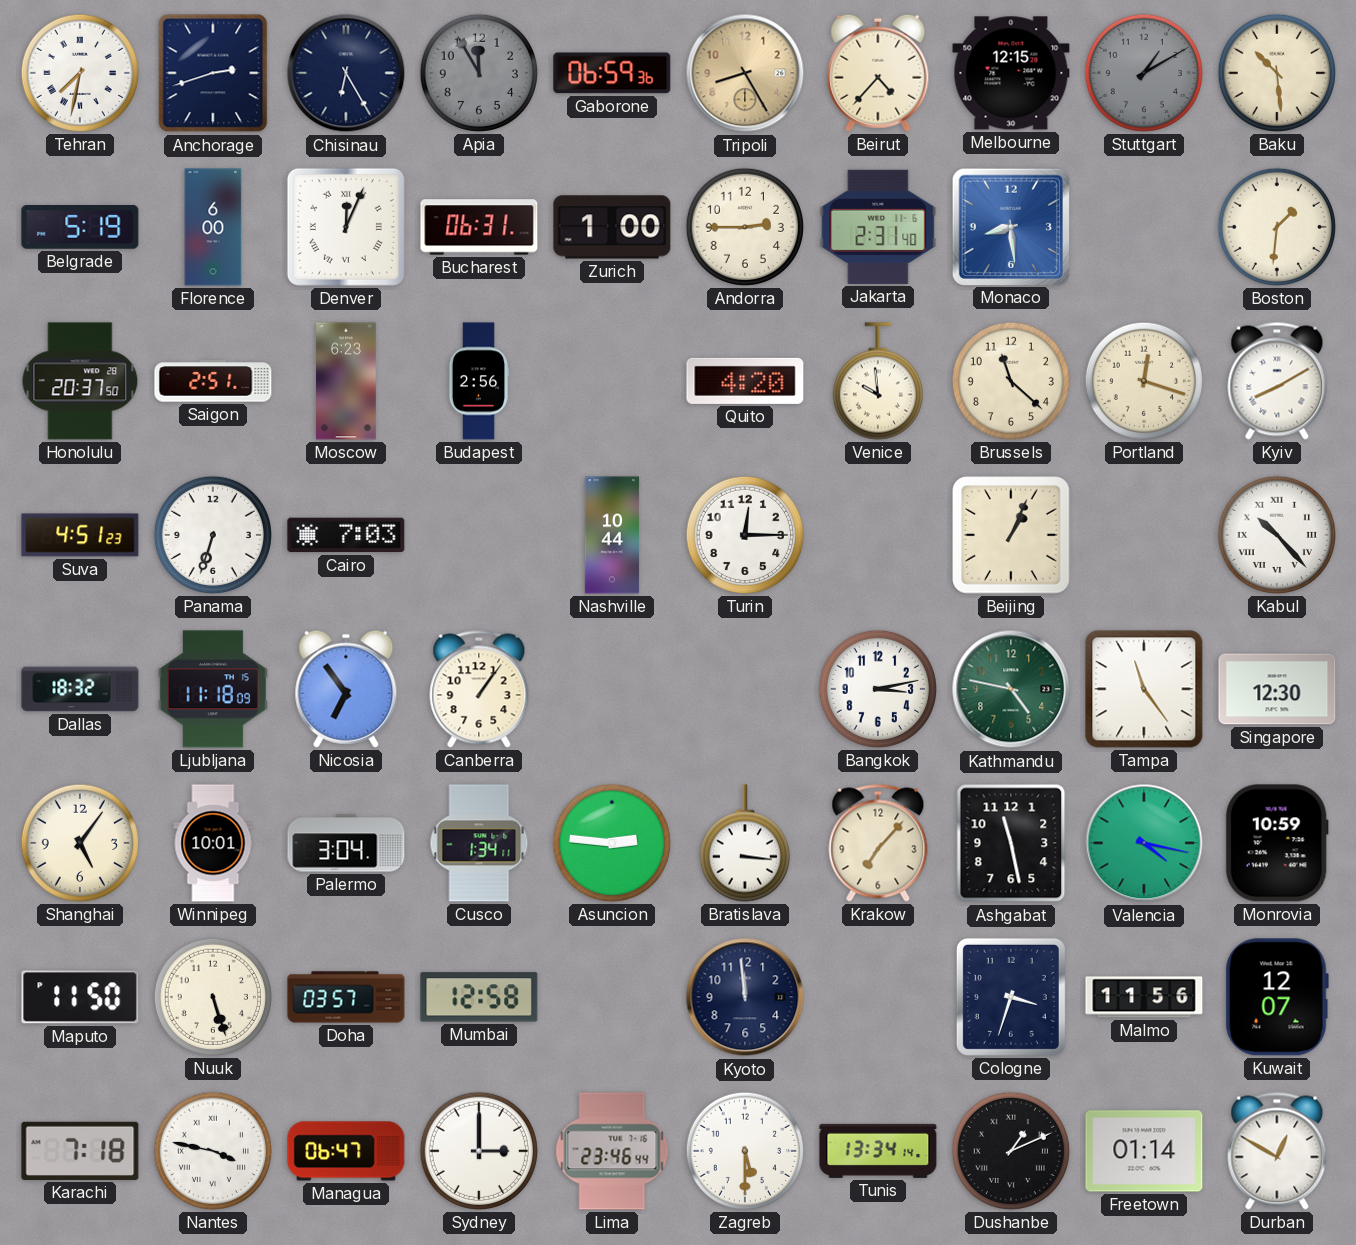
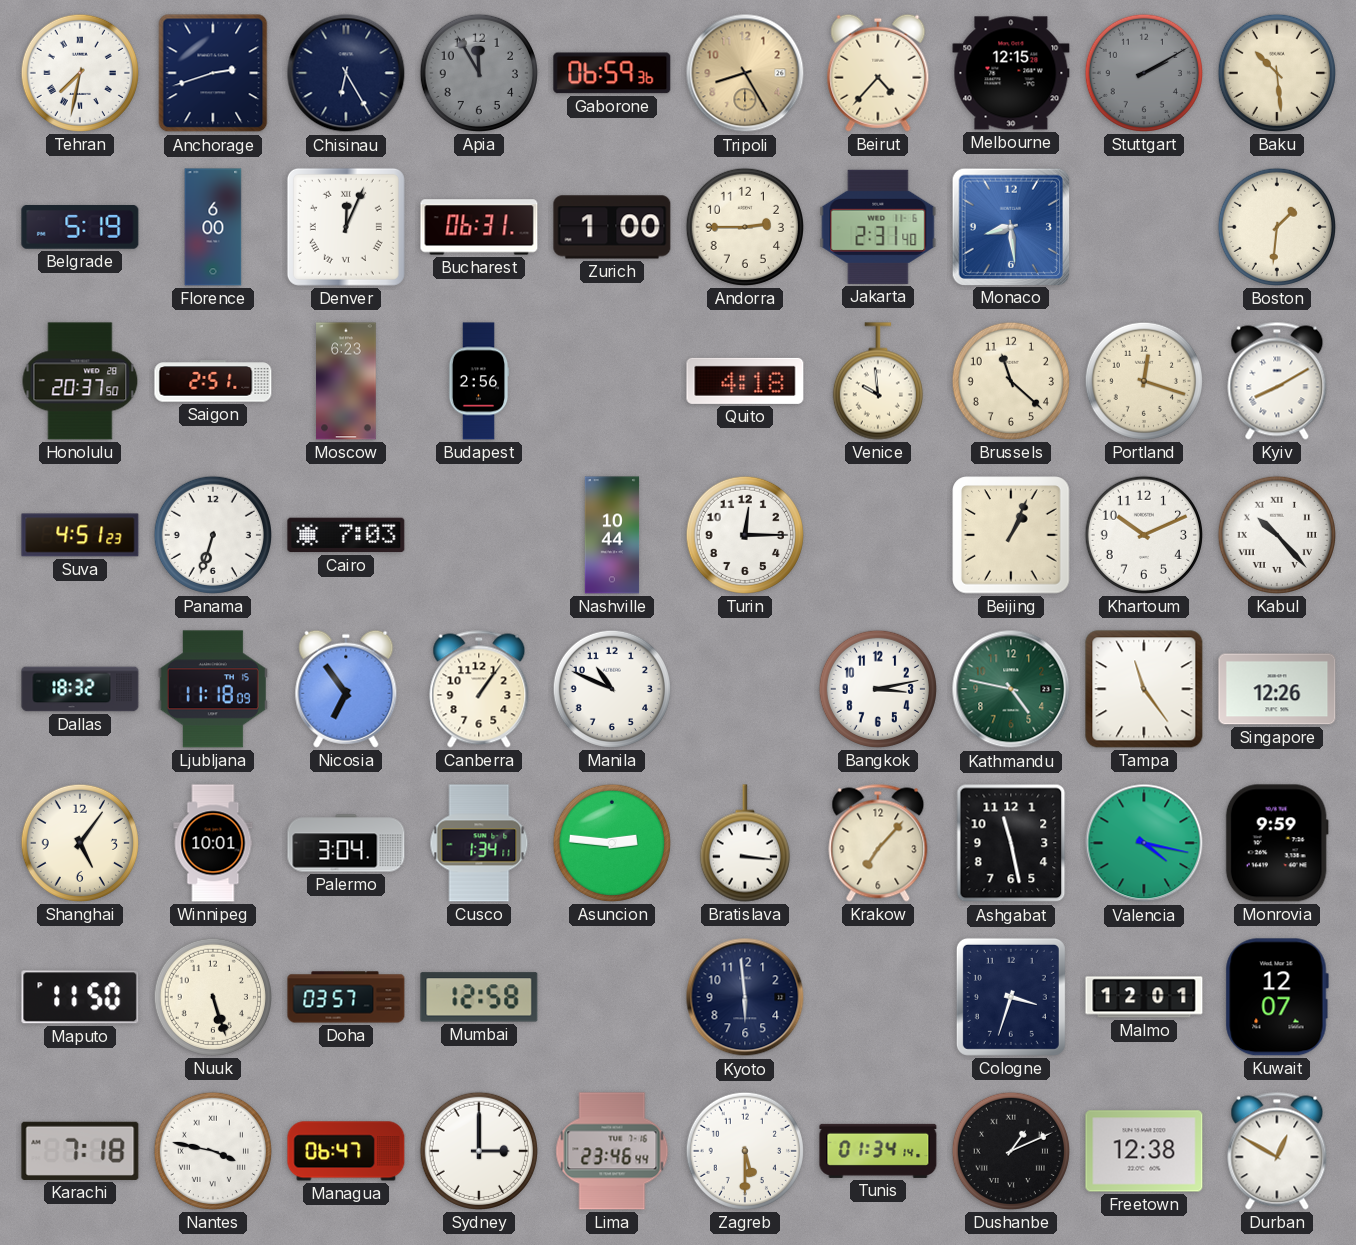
Stuttgart: 1:10 -> 2:10 (1144, 73)
Quito: 4:20 -> 4:18 (745, 381)
Khartoum: none -> 10:11 (1144, 535)
Manila: none -> 10:49 (612, 689)
Singapore: 12:30 -> 12:26 (1277, 689)
Monrovia: 10:59 -> 9:59 (1277, 843)
Kyoto: 11:59 -> 5:59 (745, 997)
Malmo: 11:56 -> 12:01 (1144, 997)
Tunis: 13:34 -> 01:34 (878, 1151)
Freetown: 01:14 -> 12:38 (1144, 1151)
